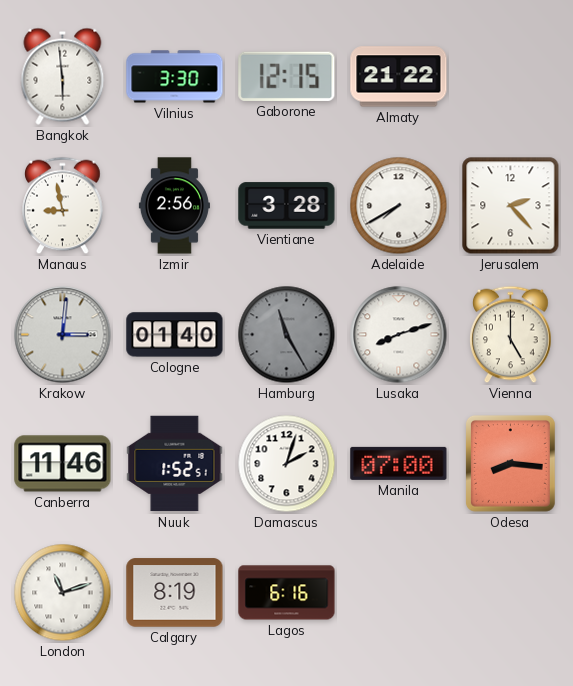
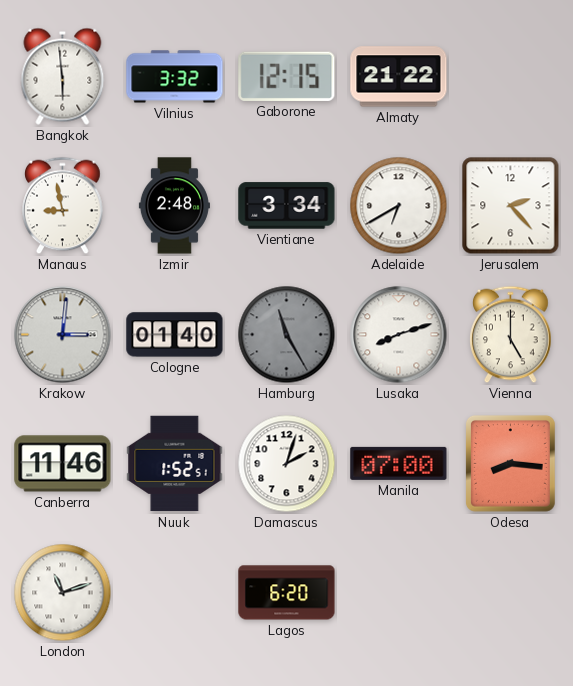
Vilnius: 3:30 -> 3:32 (175, 77)
Izmir: 2:56 -> 2:48 (174, 206)
Vientiane: 3:28 -> 3:34 (287, 206)
Adelaide: 7:40 -> 6:40 (399, 206)
Calgary: 8:19 -> none (175, 593)
Lagos: 6:16 -> 6:20 (287, 593)
